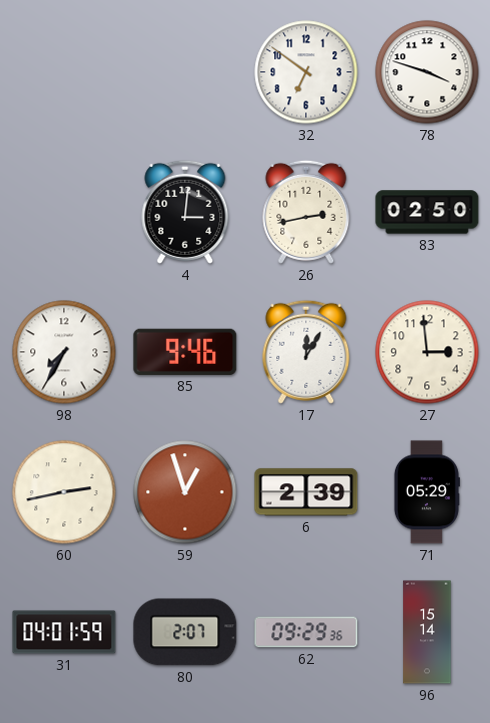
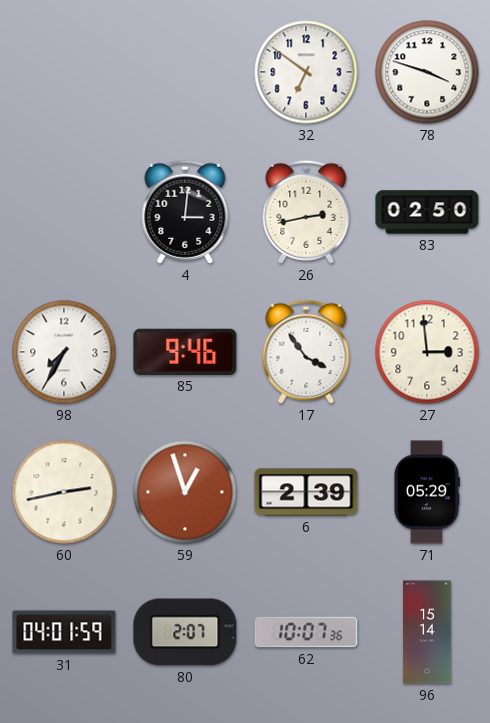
17: 12:05 -> 3:54 (306, 352)
62: 09:29 -> 10:07 (306, 632)
